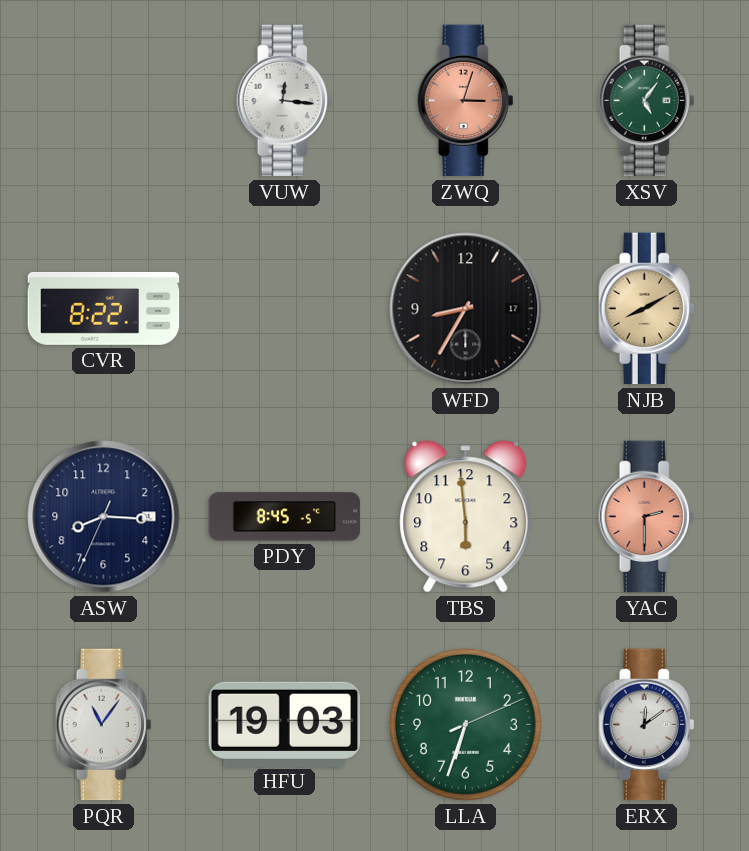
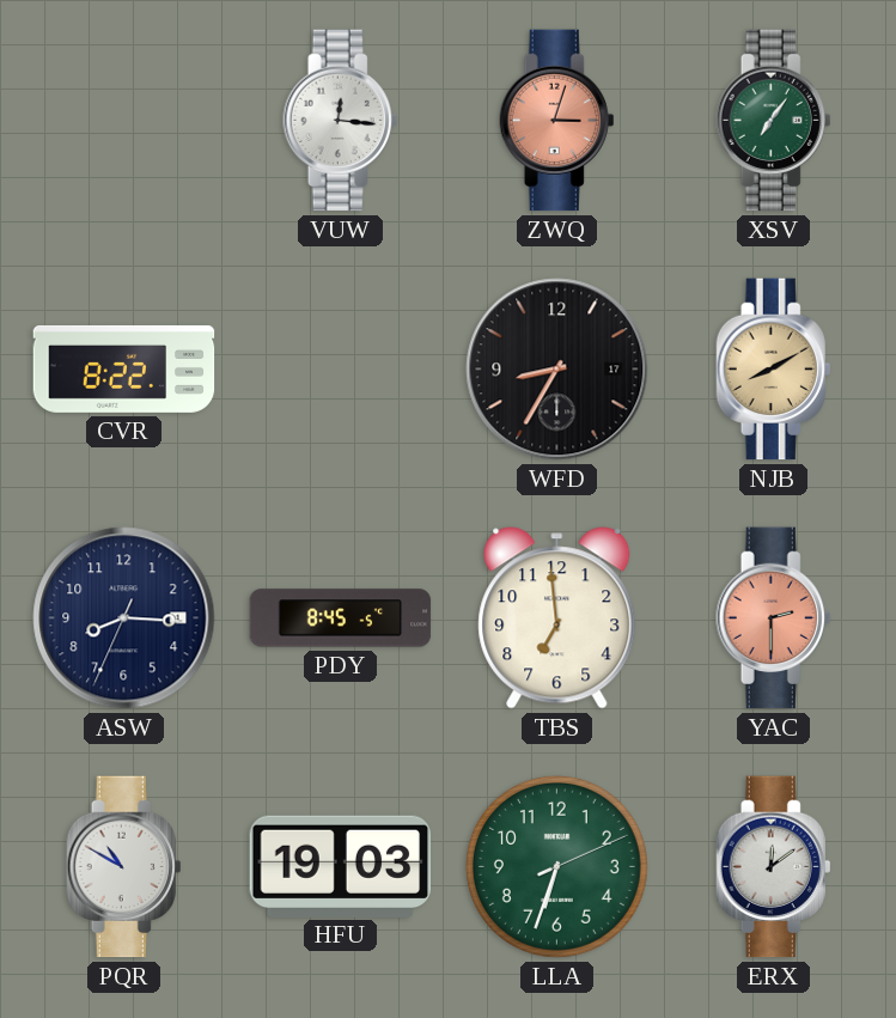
XSV: 5:06 -> 7:06 (774, 121)
TBS: 5:59 -> 6:59 (557, 618)
PQR: 11:06 -> 10:50 (124, 867)
